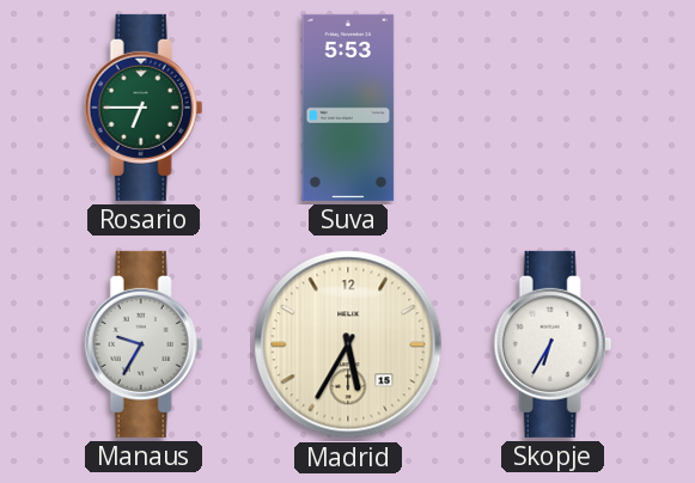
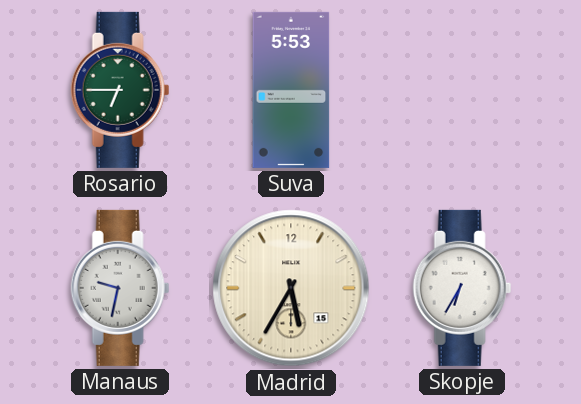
Manaus: 9:35 -> 9:32 (120, 288)
